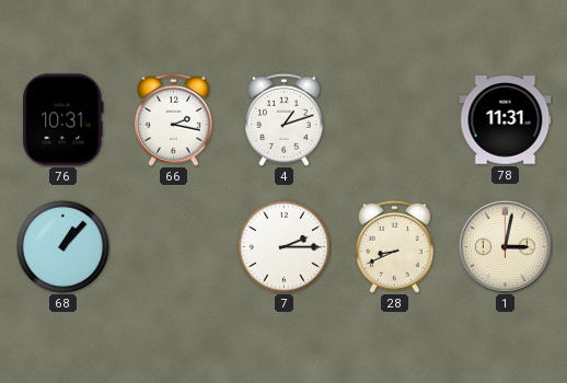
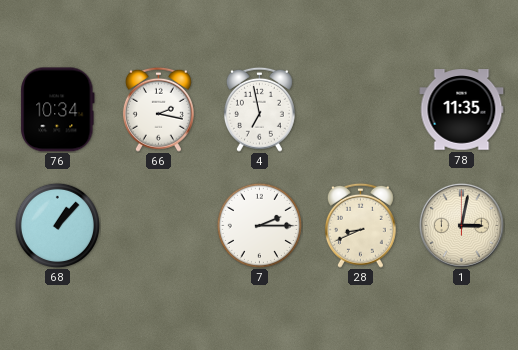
76: 10:31 -> 10:34 (58, 110)
4: 1:12 -> 6:58 (259, 109)
78: 11:31 -> 11:35 (462, 110)
